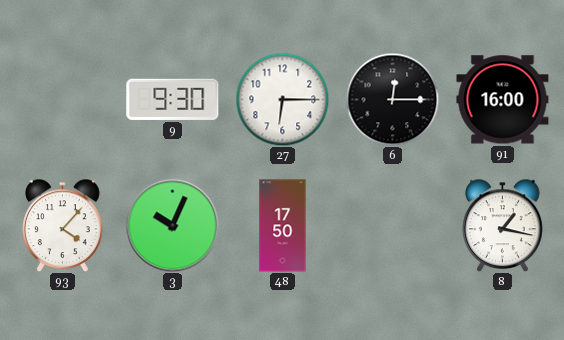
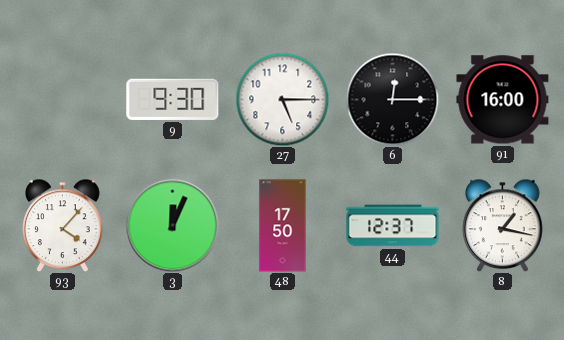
27: 6:15 -> 5:15 (282, 99)
3: 10:04 -> 12:04 (172, 225)
44: none -> 12:37 (393, 226)
